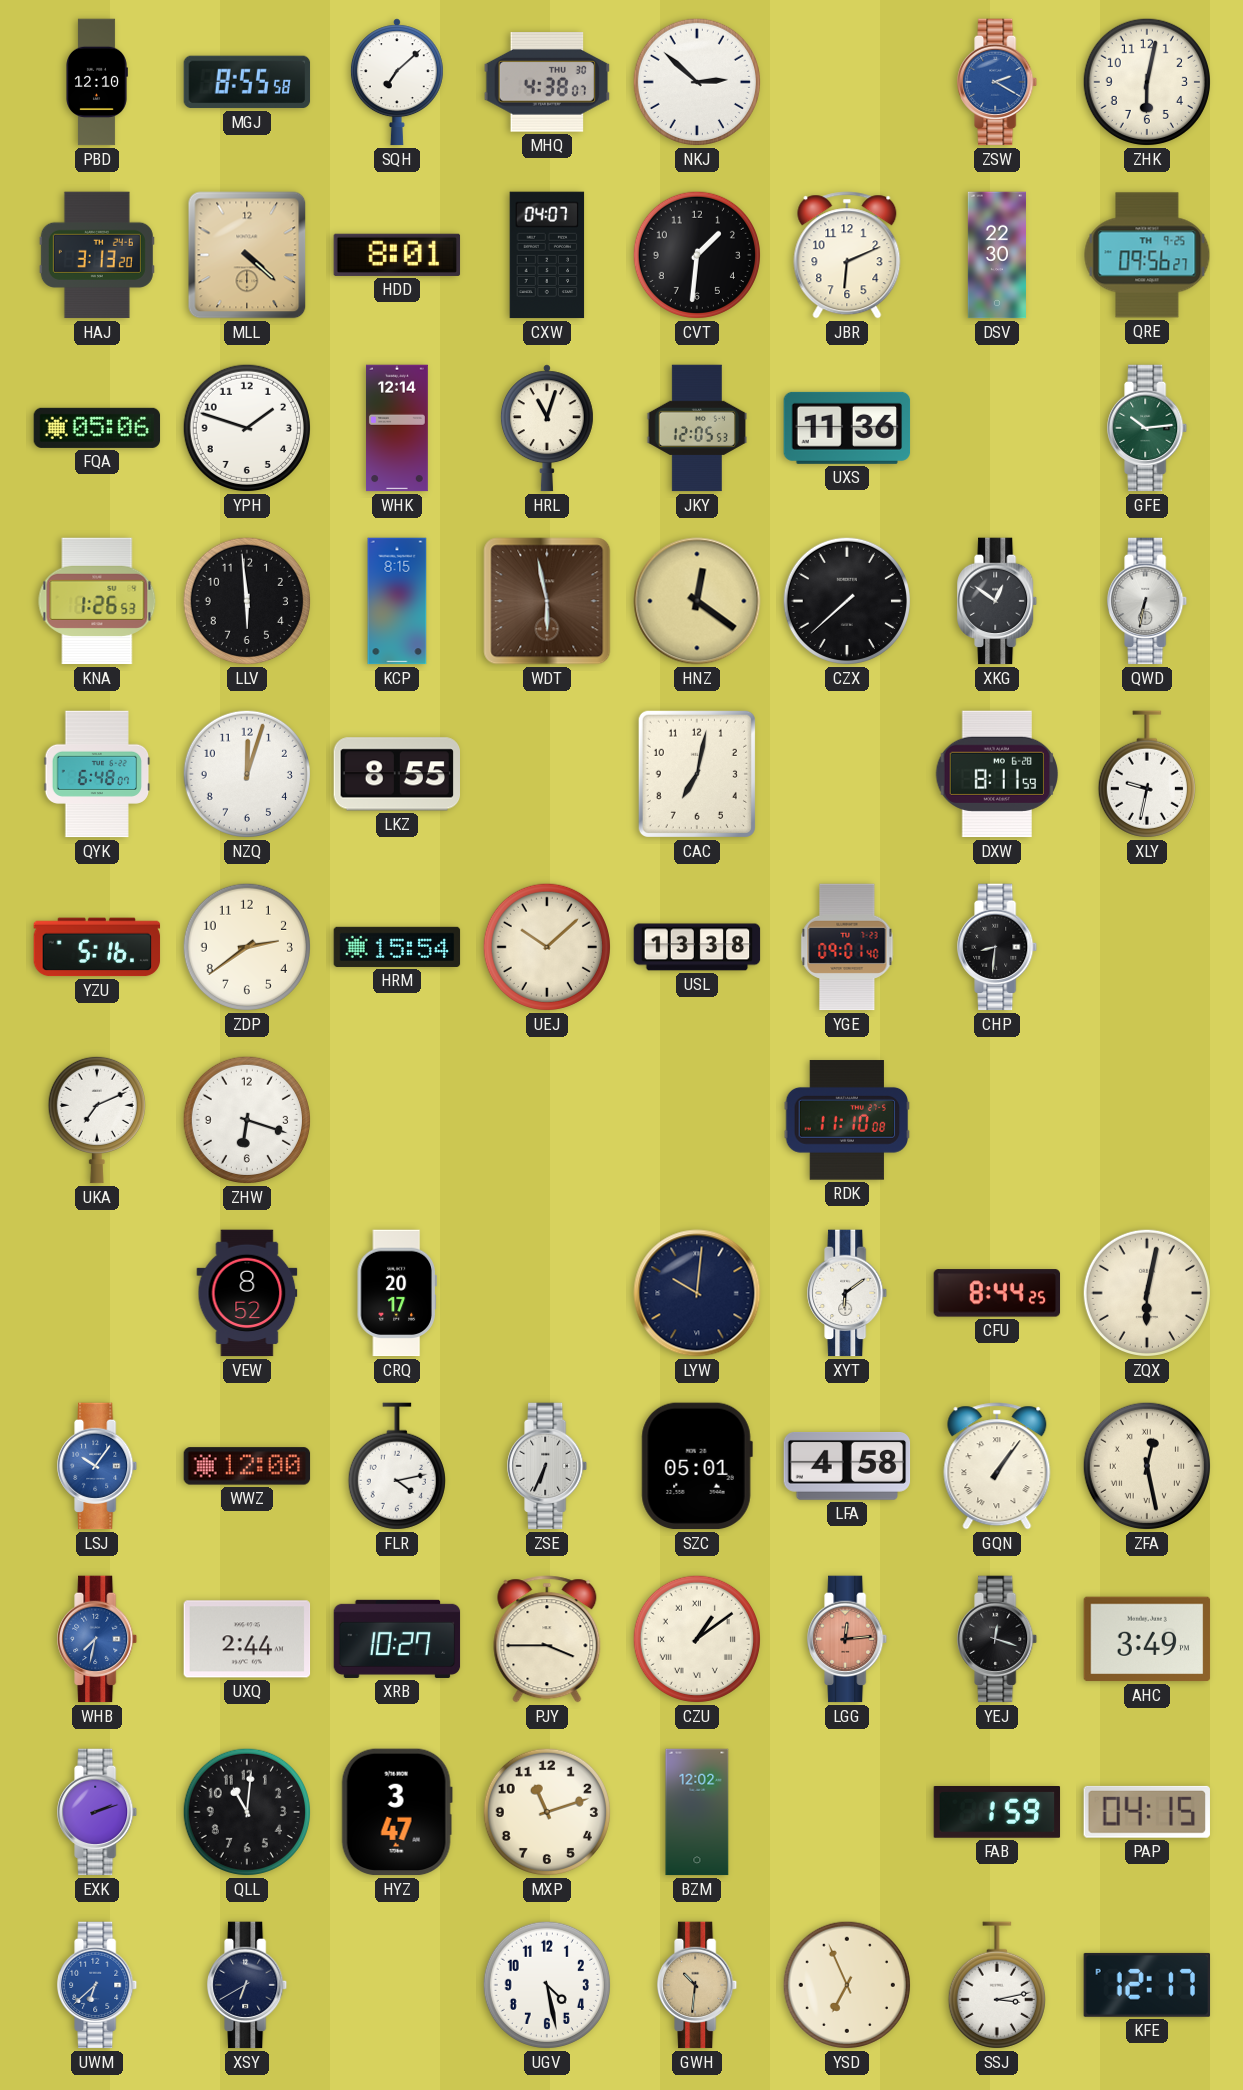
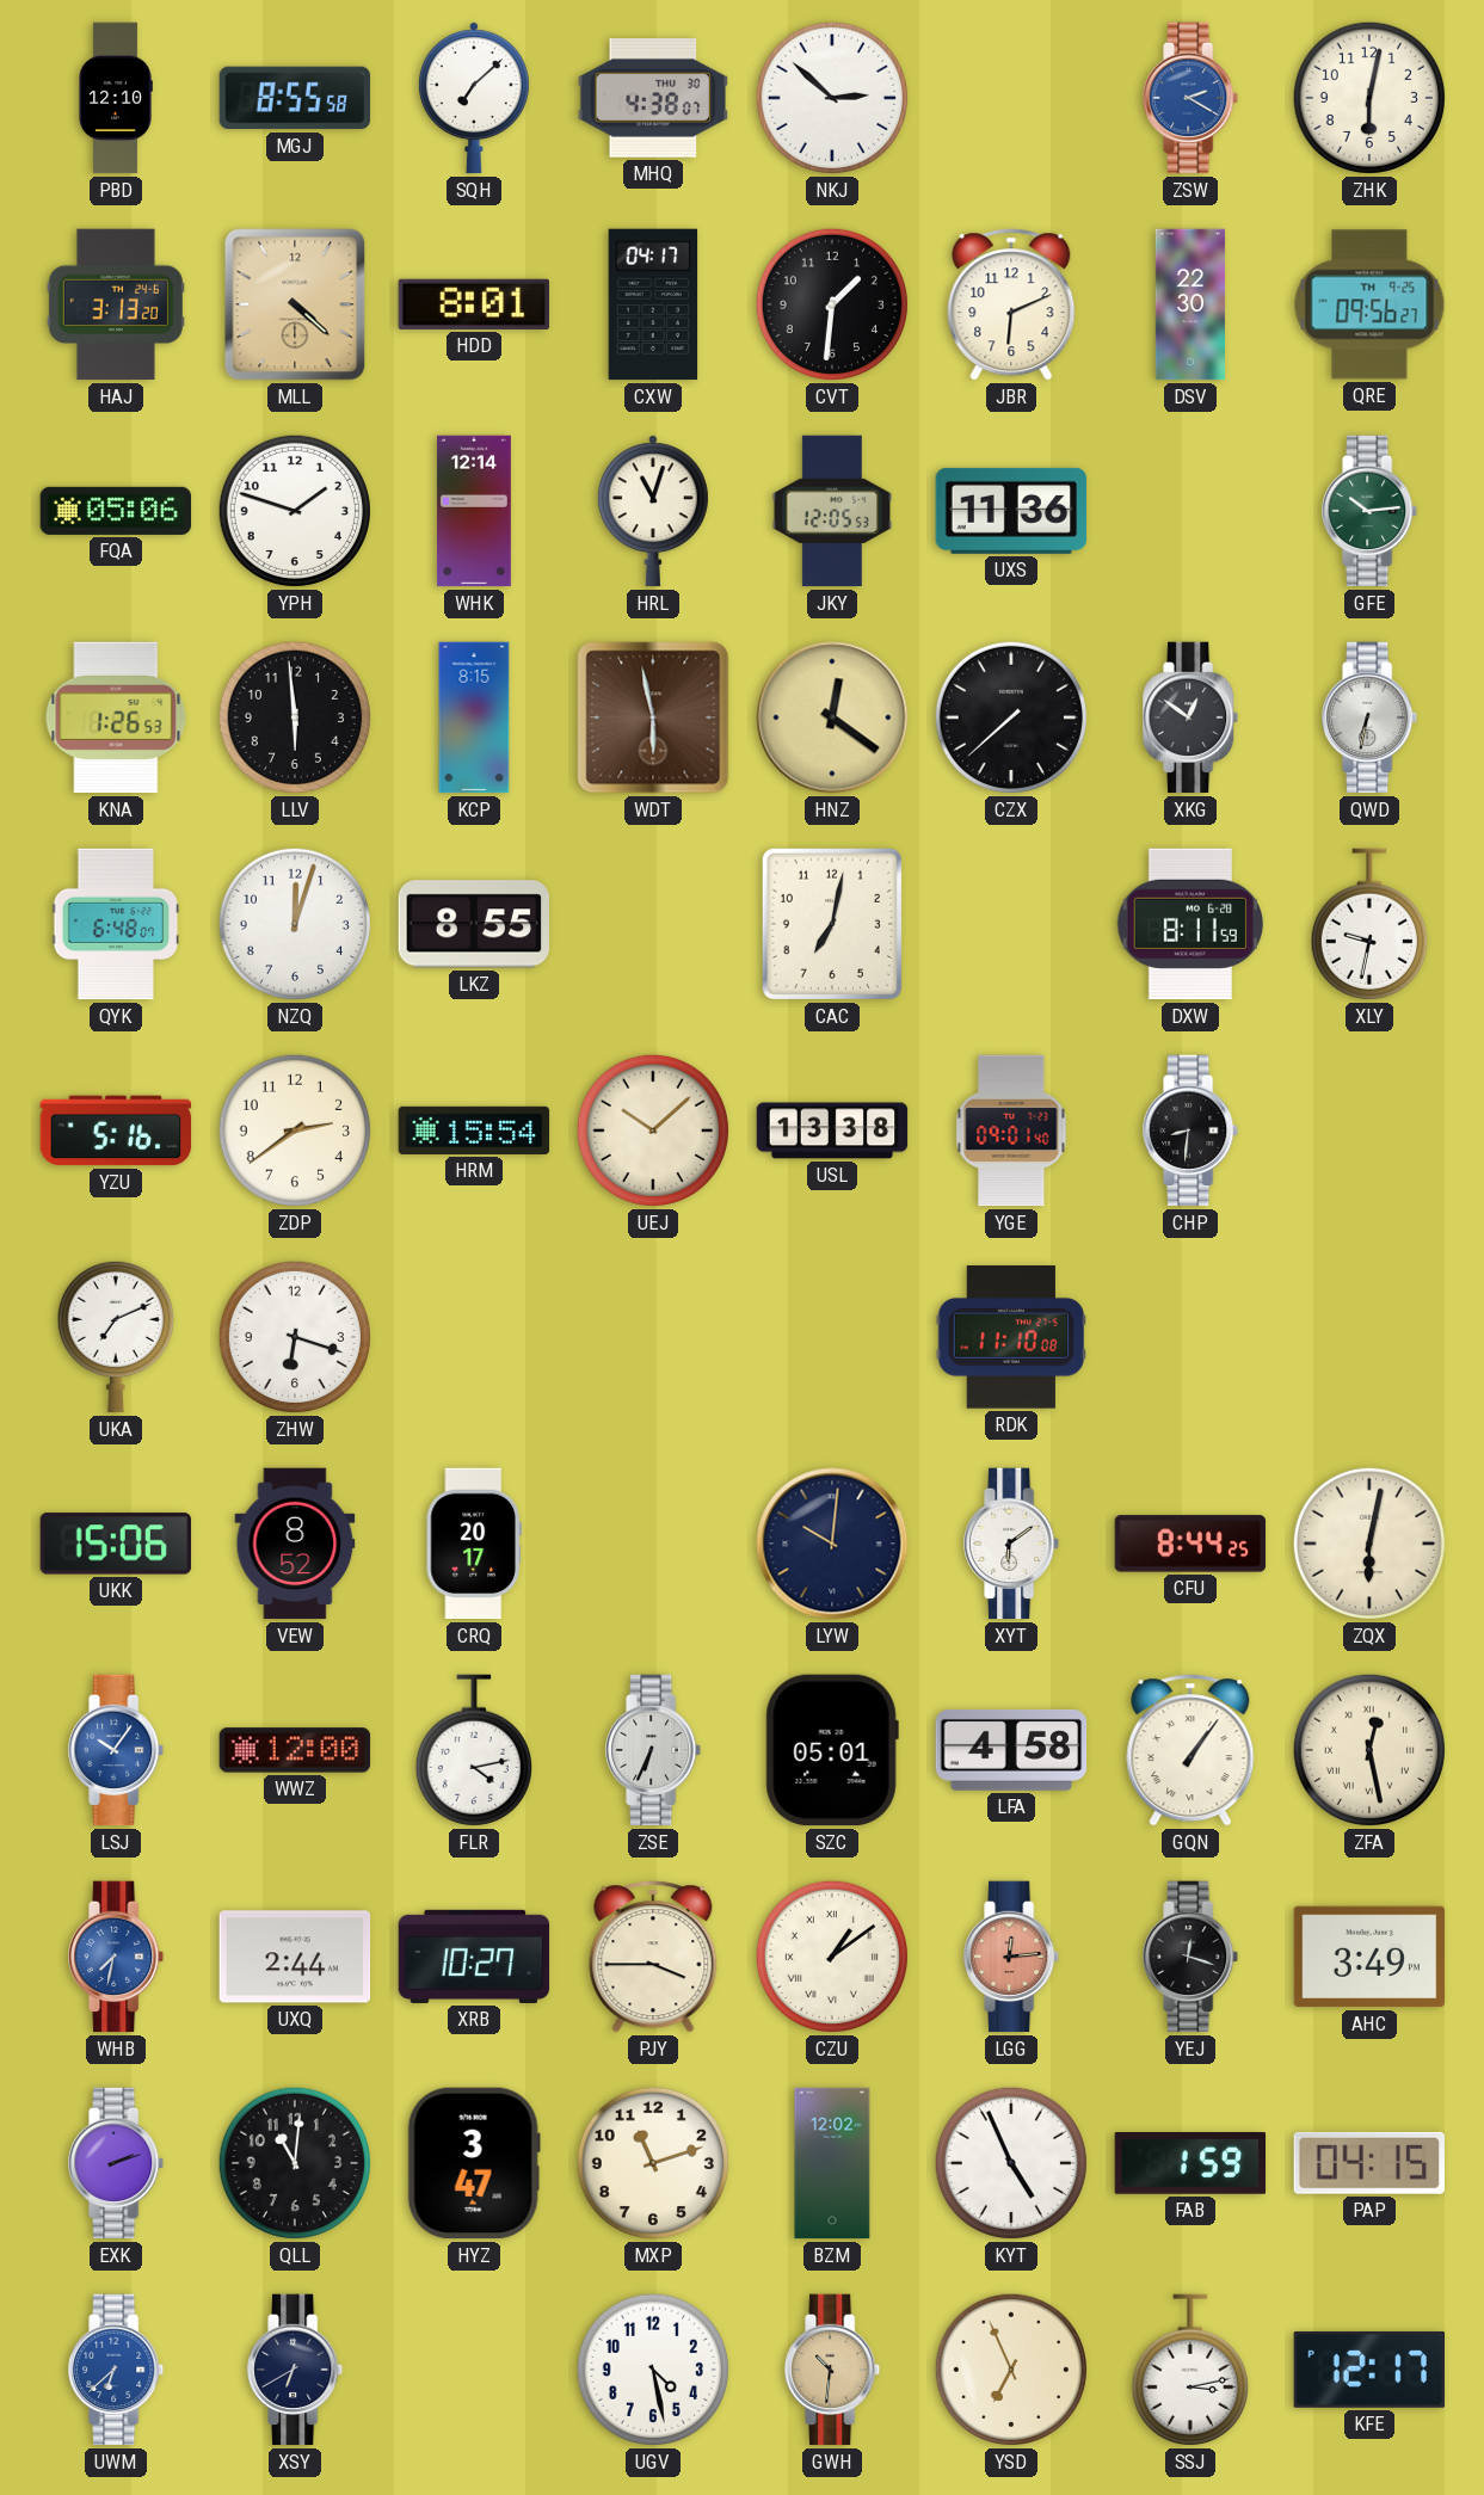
CXW: 04:07 -> 04:17 (653, 304)
UKK: none -> 15:06 (115, 1544)
KYT: none -> 4:56 (1011, 2163)
